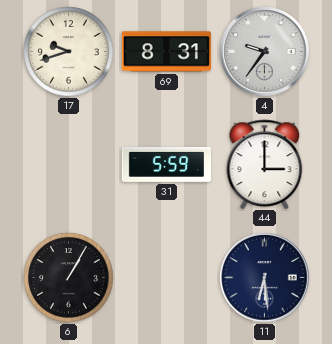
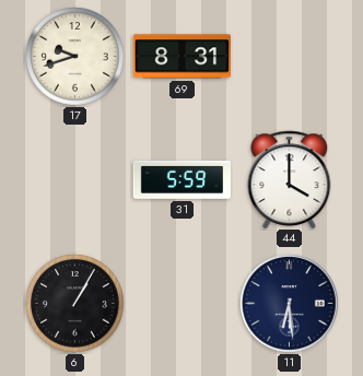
4: 9:36 -> none (265, 52)
44: 3:00 -> 4:00 (290, 179)
